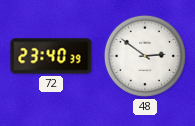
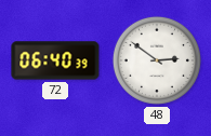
72: 23:40 -> 06:40 (55, 60)
